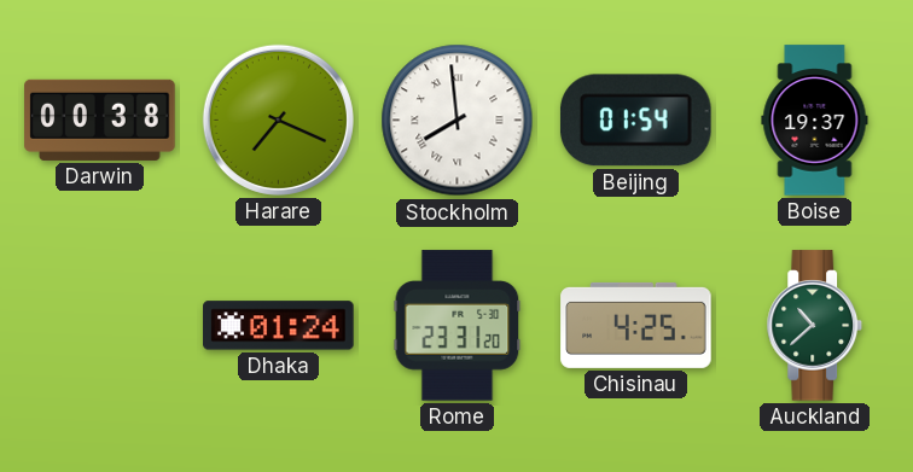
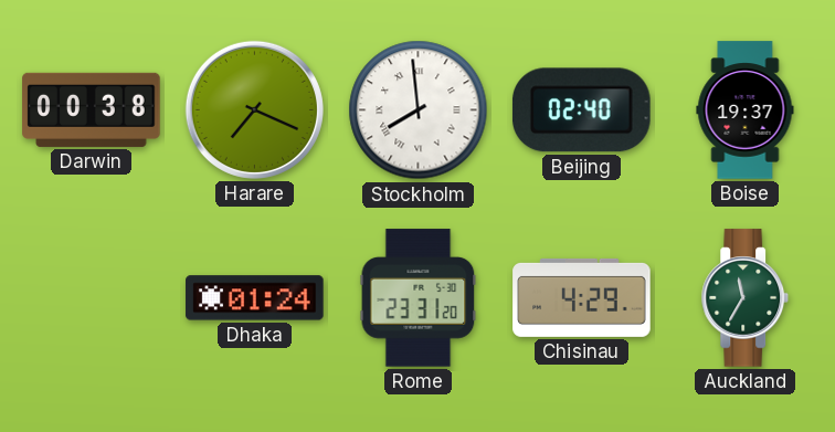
Beijing: 01:54 -> 02:40 (581, 110)
Chisinau: 4:25 -> 4:29 (582, 297)
Auckland: 10:38 -> 11:35 (746, 298)
